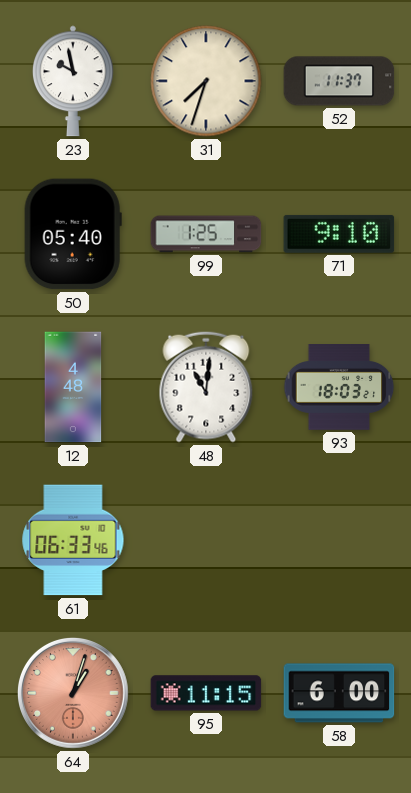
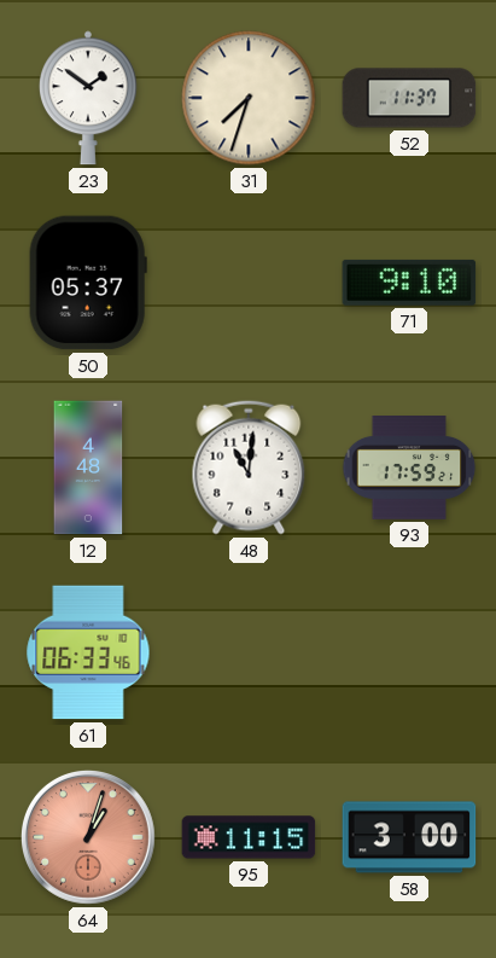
23: 9:58 -> 1:51 (88, 98)
50: 05:40 -> 05:37 (88, 283)
99: 1:25 -> none (206, 234)
93: 18:03 -> 17:59 (409, 469)
58: 6:00 -> 3:00 (409, 837)
